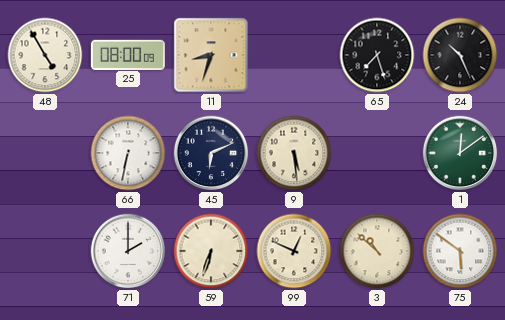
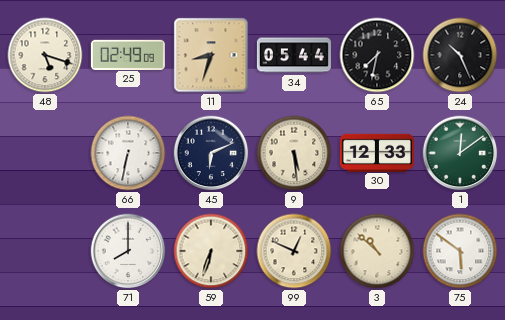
48: 4:55 -> 5:18 (45, 55)
25: 08:00 -> 02:49 (128, 54)
34: none -> 05:44 (294, 55)
65: 7:27 -> 7:32 (377, 55)
30: none -> 12:33 (377, 152)
71: 2:00 -> 8:00 (128, 251)
